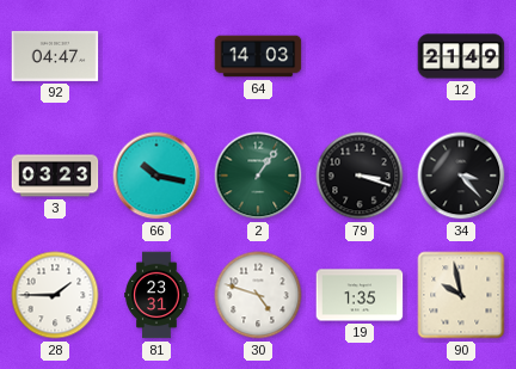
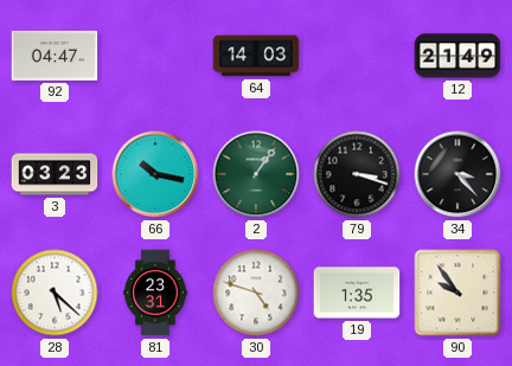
28: 1:45 -> 5:22 (55, 293)
90: 9:58 -> 9:54 (457, 293)
